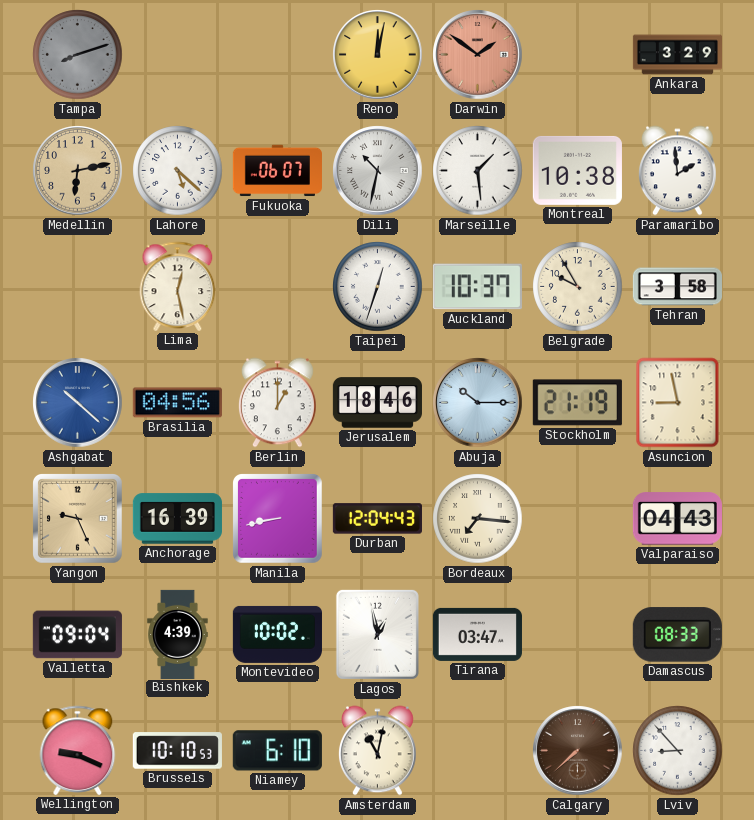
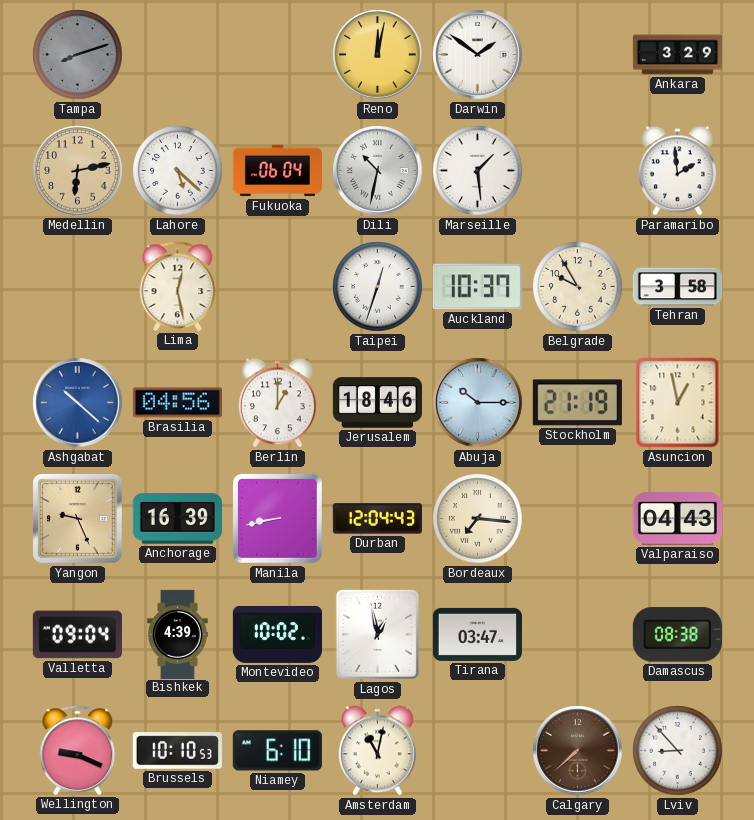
Darwin dial: salmon -> white (478, 55)
Fukuoka: 06:07 -> 06:04 (277, 171)
Montreal: 10:38 -> none (577, 170)
Asuncion: 8:58 -> 12:58 (678, 403)
Damascus: 08:33 -> 08:38 (677, 635)
